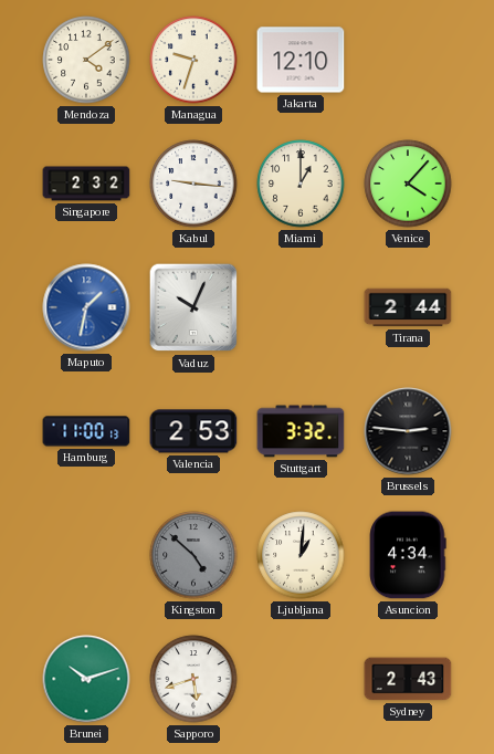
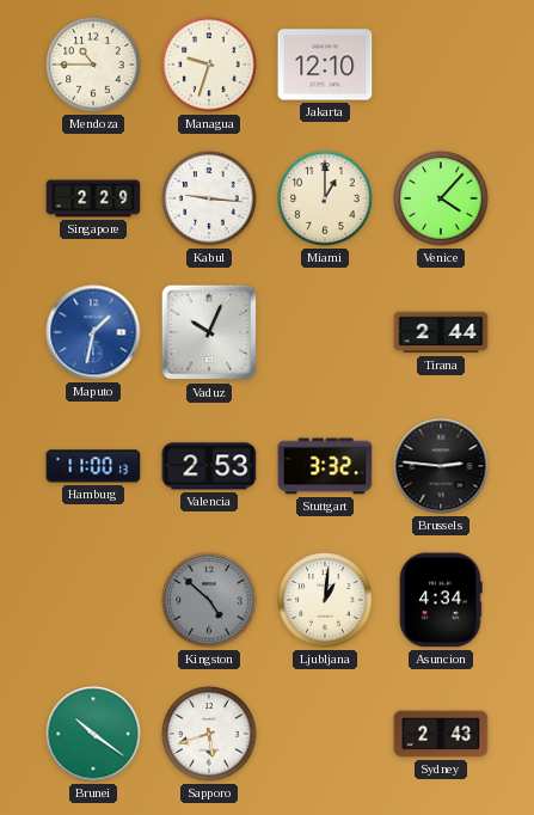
Mendoza: 4:09 -> 10:45 (93, 65)
Singapore: 2:32 -> 2:29 (93, 198)
Brunei: 10:12 -> 10:21 (93, 734)
